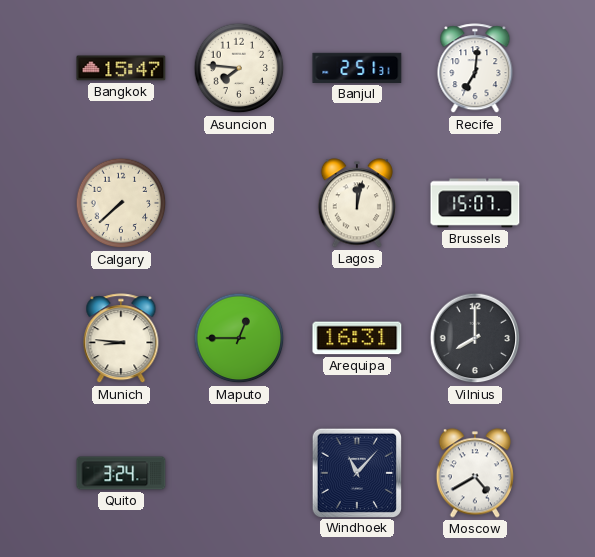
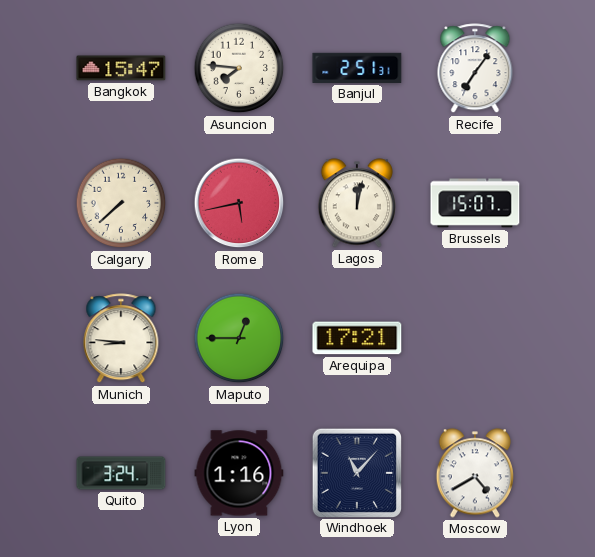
Recife: 7:01 -> 7:06 (475, 69)
Rome: none -> 5:43 (239, 203)
Arequipa: 16:31 -> 17:21 (357, 338)
Vilnius: 8:00 -> none (475, 338)
Lyon: none -> 1:16 (239, 473)
